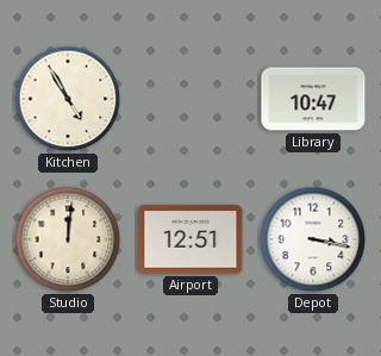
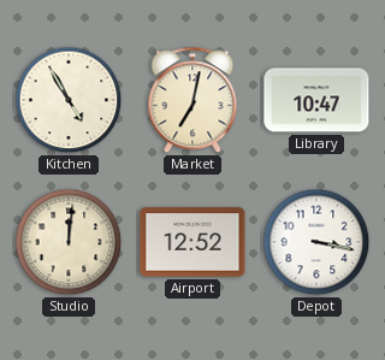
Market: none -> 7:02 (192, 101)
Airport: 12:51 -> 12:52 (192, 242)
